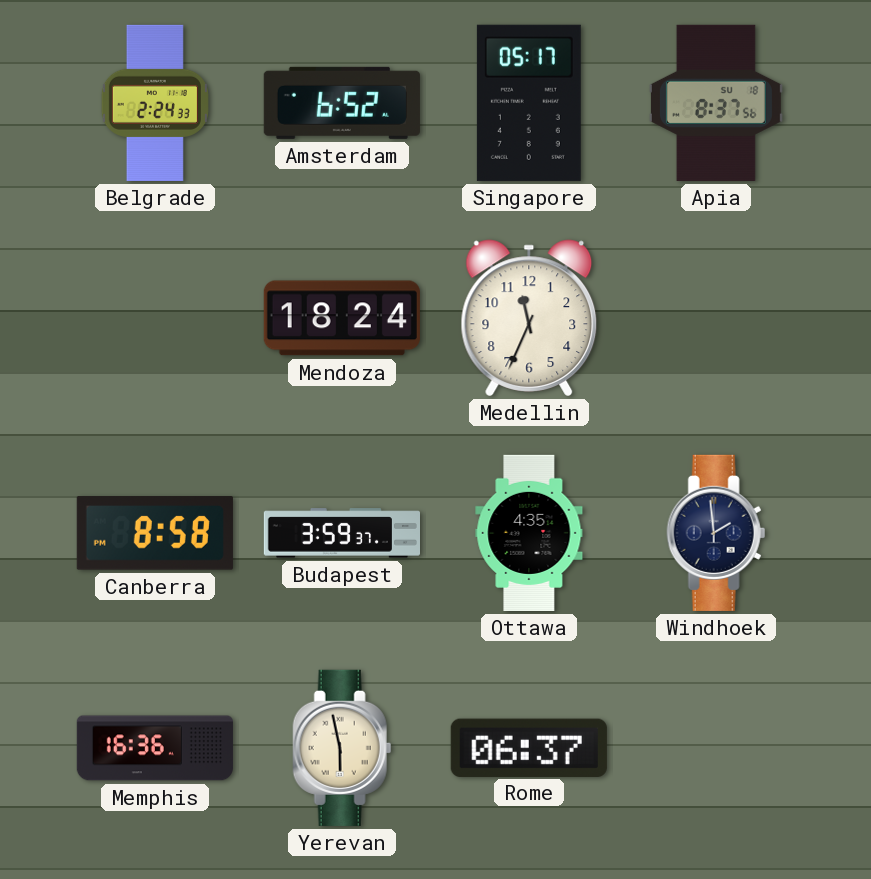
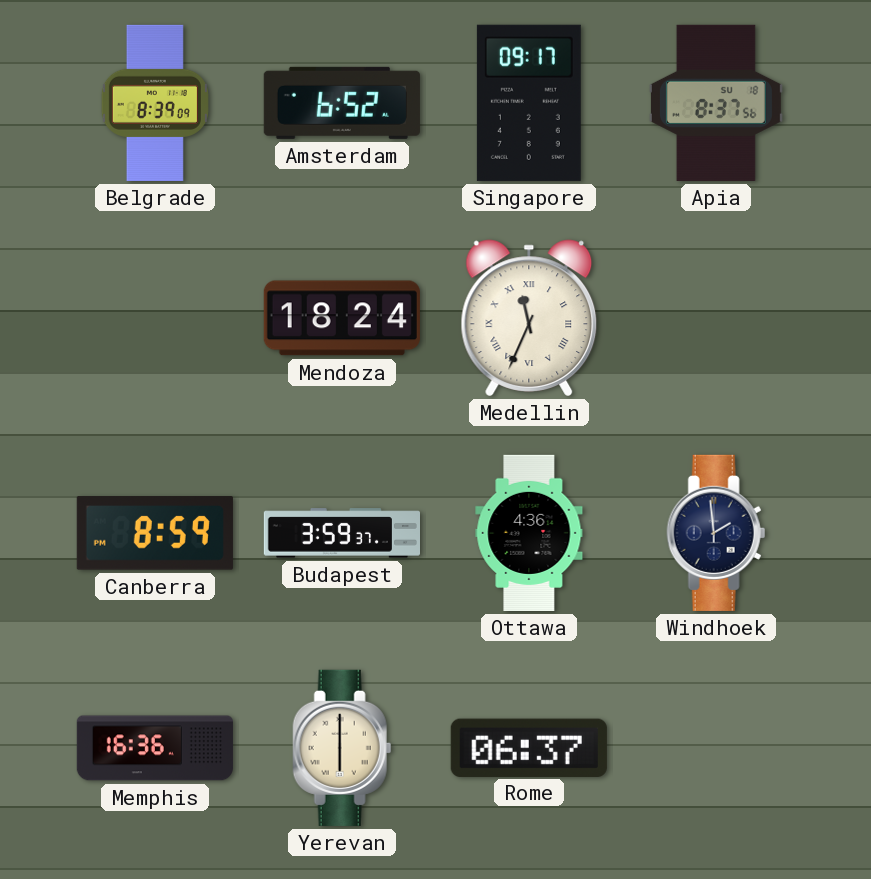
Belgrade: 2:24 -> 8:39 (155, 103)
Singapore: 05:17 -> 09:17 (529, 103)
Medellin numerals: Arabic -> Roman (529, 318)
Canberra: 8:58 -> 8:59 (155, 533)
Ottawa: 4:35 -> 4:36 (529, 533)
Yerevan: 5:58 -> 6:00 (342, 748)
